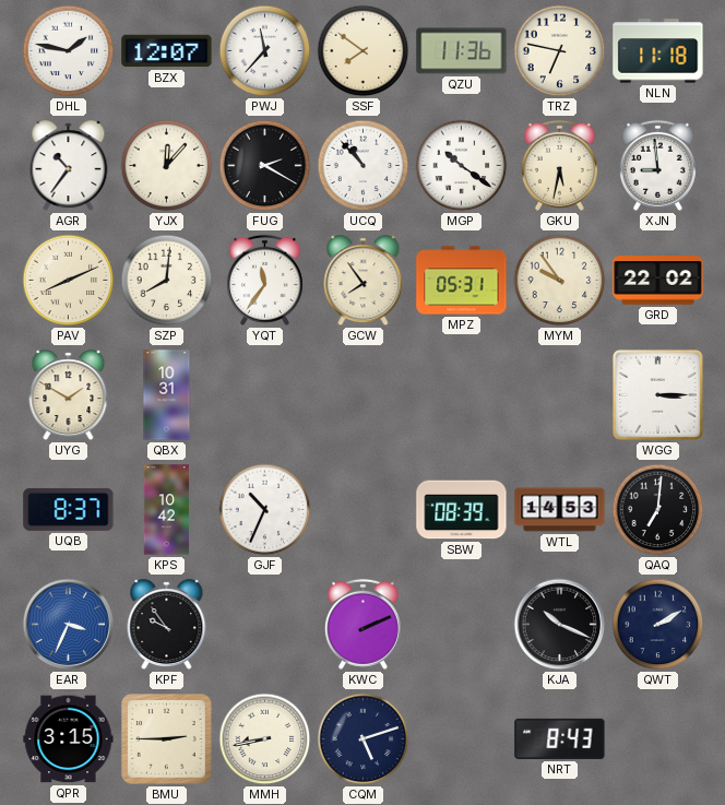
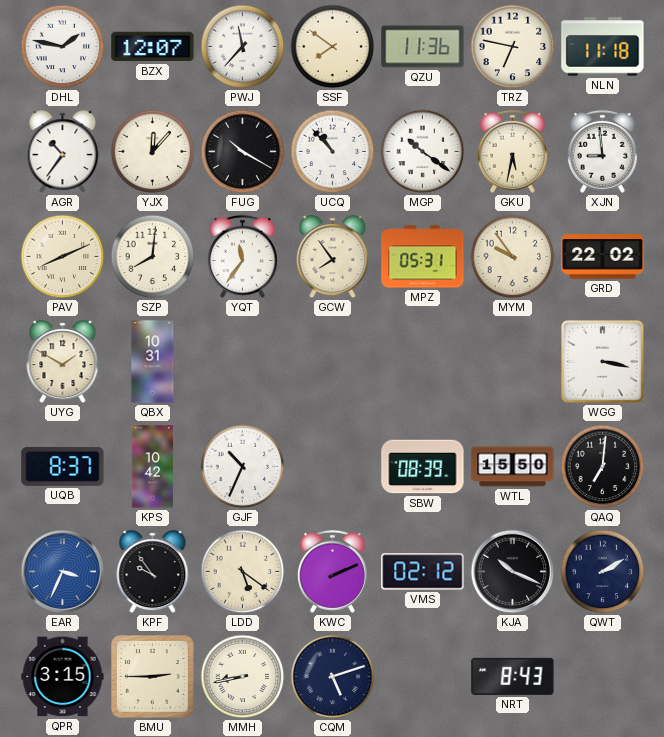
FUG: 2:20 -> 10:20 (243, 152)
WGG: 3:15 -> 3:17 (603, 362)
WTL: 14:53 -> 15:50 (513, 467)
LDD: none -> 5:21 (243, 572)
VMS: none -> 02:12 (423, 572)
